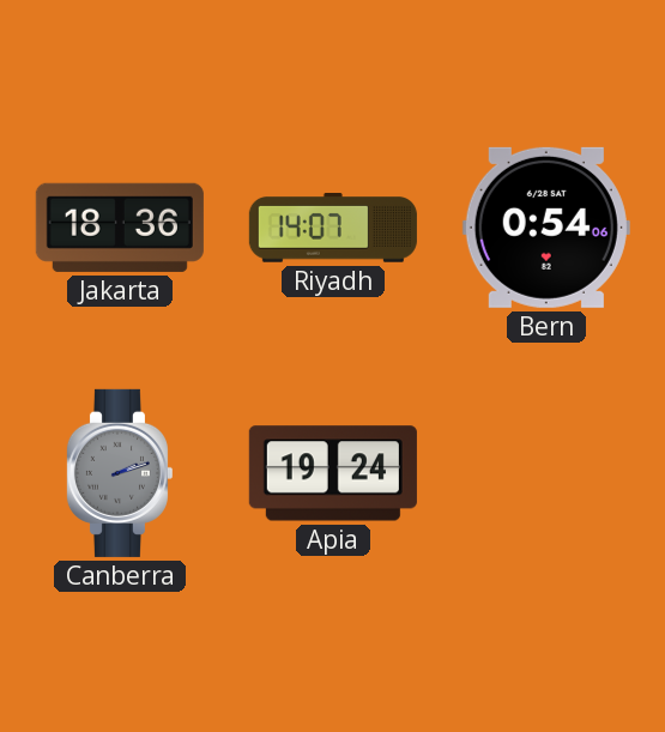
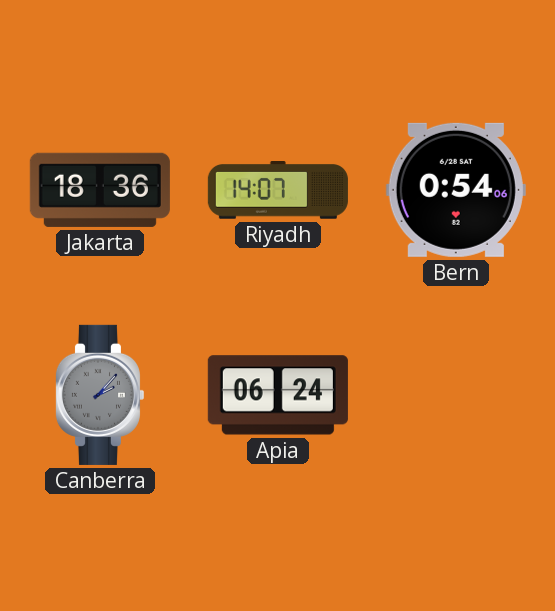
Canberra: 2:12 -> 2:07 (99, 395)
Apia: 19:24 -> 06:24 (278, 395)
